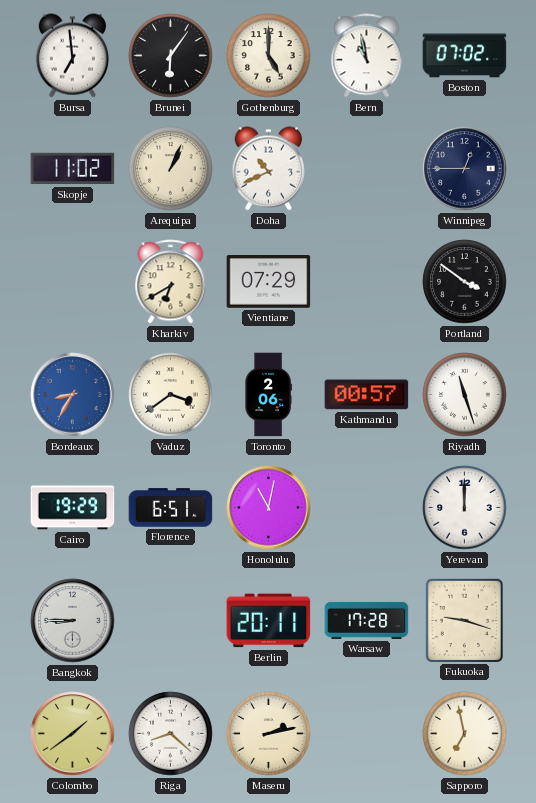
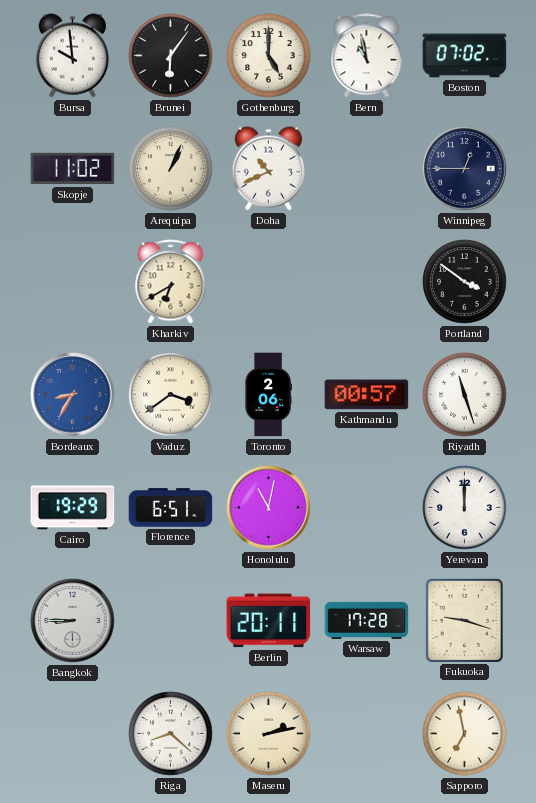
Bursa: 6:59 -> 9:59 (72, 56)
Vientiane: 07:29 -> none (269, 282)
Colombo: 1:39 -> none (73, 734)
